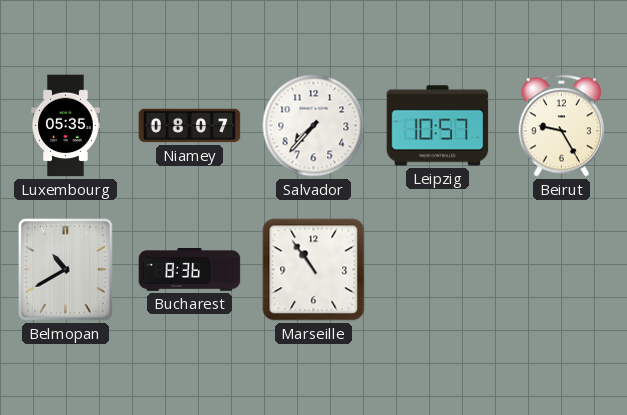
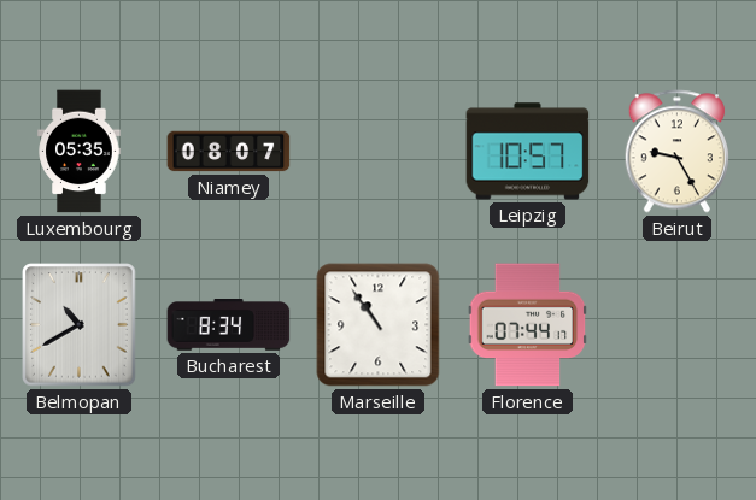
Salvador: 7:37 -> none (314, 126)
Bucharest: 8:36 -> 8:34 (229, 325)
Florence: none -> 07:44 (528, 325)
